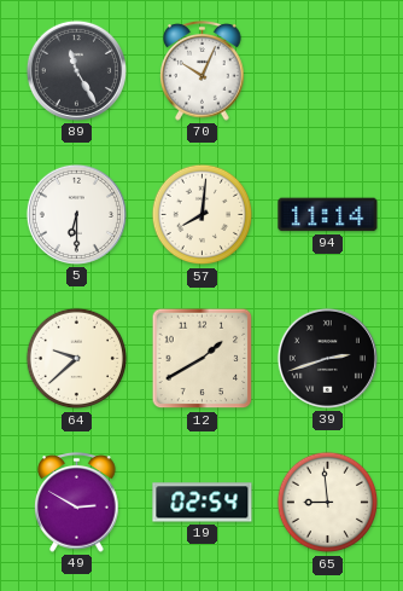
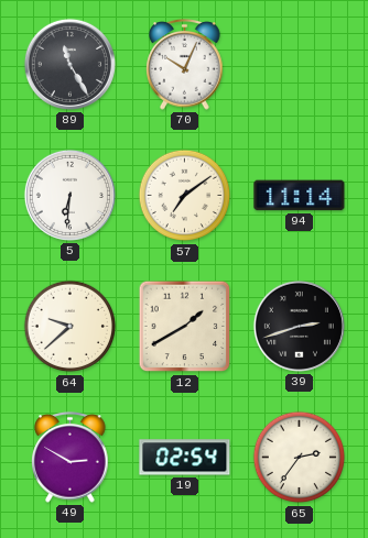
5: 6:30 -> 6:31 (69, 195)
57: 8:01 -> 7:09 (185, 196)
65: 8:59 -> 2:36 (300, 458)
